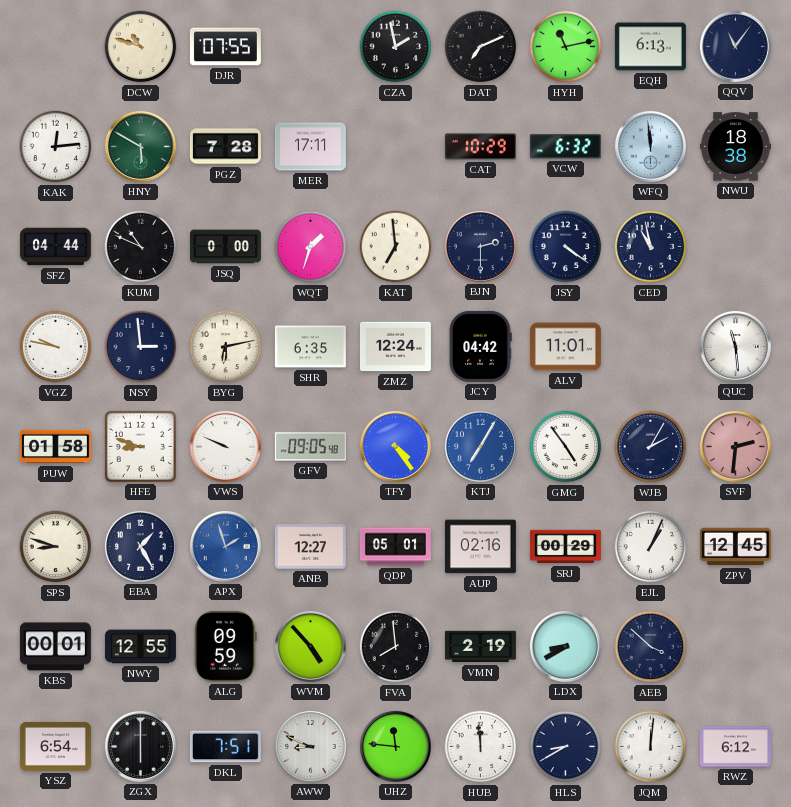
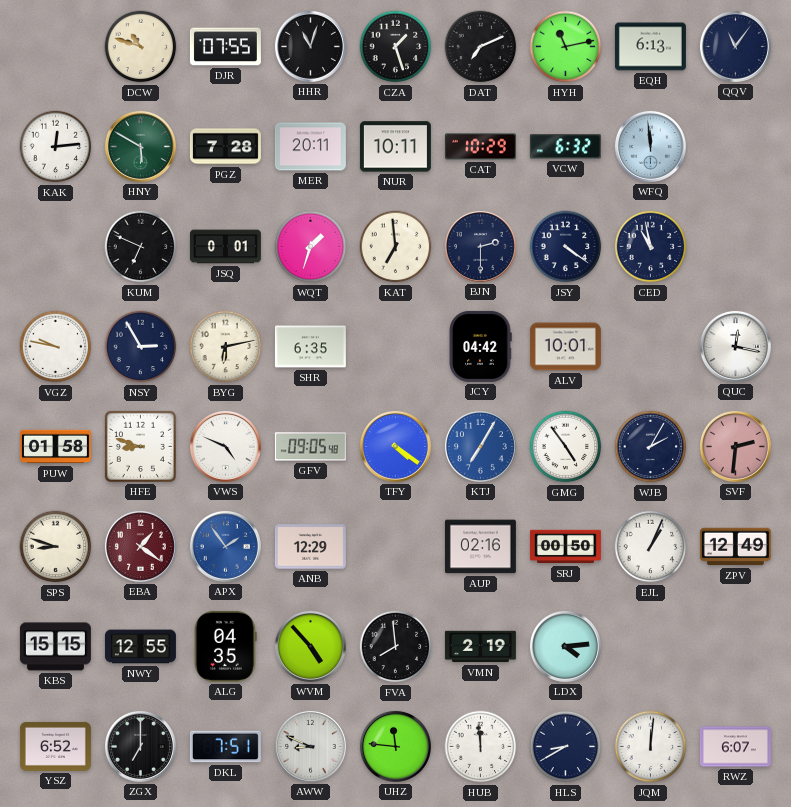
HHR: none -> 11:03 (310, 46)
CZA: 1:58 -> 1:27 (396, 47)
MER: 17:11 -> 20:11 (310, 147)
NUR: none -> 10:11 (395, 147)
NWU: 18:38 -> none (735, 147)
SFZ: 04:44 -> none (55, 247)
KUM: 10:49 -> 6:49 (141, 247)
JSQ: 0:00 -> 0:01 (225, 247)
NSY: 2:59 -> 2:55 (141, 347)
ZMZ: 12:24 -> none (395, 347)
ALV: 11:01 -> 10:01 (565, 347)
QUC: 11:29 -> 12:17 (735, 346)
VWS: 9:49 -> 4:49 (225, 446)
TFY: 4:24 -> 4:21 (395, 446)
EBA: 1:25 -> 1:21 (140, 546)
EBA dial: navy -> burgundy (140, 546)
APX: 1:57 -> 1:54 (225, 546)
ANB: 12:27 -> 12:29 (310, 547)
QDP: 05:01 -> none (395, 547)
SRJ: 00:29 -> 00:50 (565, 547)
ZPV: 12:45 -> 12:49 (735, 547)
KBS: 00:01 -> 15:15 (55, 647)
ALG: 09:59 -> 04:35 (226, 646)
LDX: 8:40 -> 4:14 (565, 646)
AEB: 3:52 -> none (651, 647)
YSZ: 6:54 -> 6:52 (55, 746)
ZGX: 6:00 -> 7:00 (140, 746)
RWZ: 6:12 -> 6:07 (735, 747)
